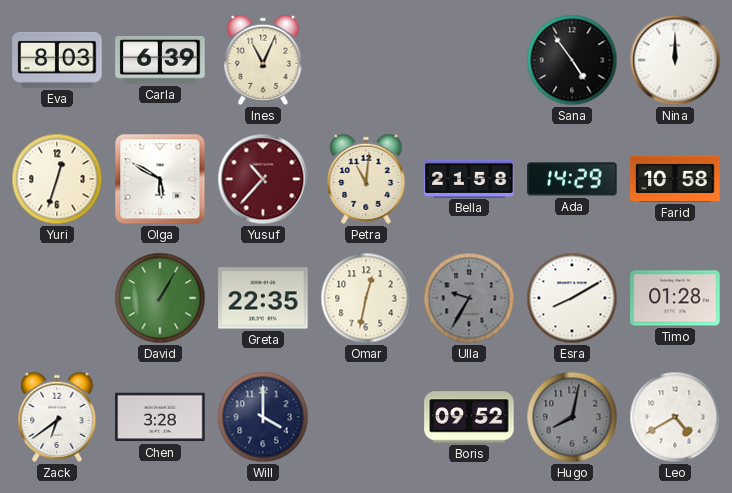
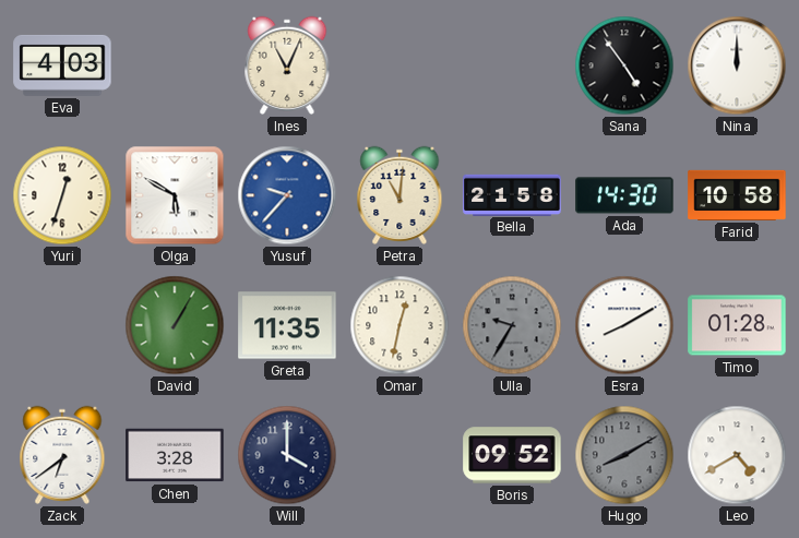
Eva: 8:03 -> 4:03 (62, 65)
Carla: 6:39 -> none (160, 60)
Yusuf: 10:37 -> 9:37 (287, 195)
Yusuf dial: burgundy -> blue (287, 195)
Ada: 14:29 -> 14:30 (624, 195)
Greta: 22:35 -> 11:35 (287, 325)
Hugo: 8:02 -> 8:10 (624, 455)
